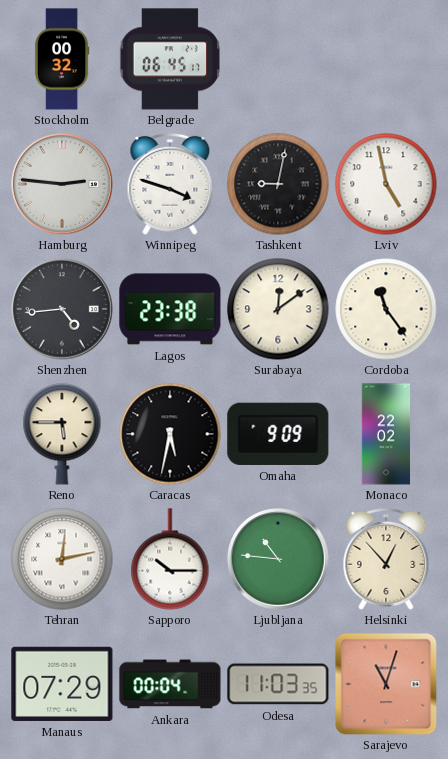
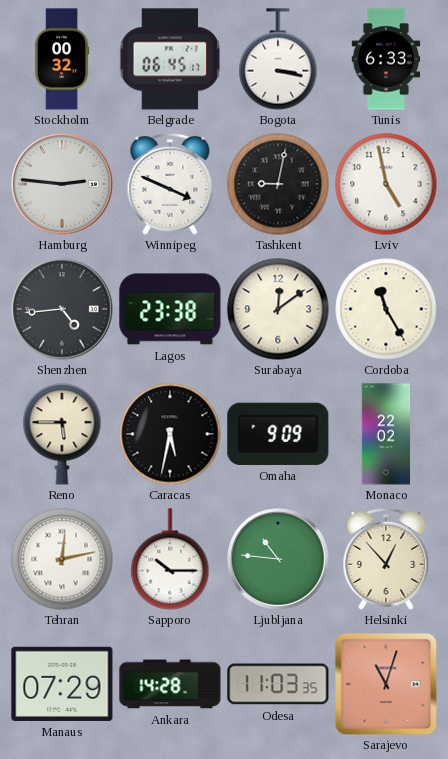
Bogota: none -> 3:17 (278, 59)
Tunis: none -> 6:33 (386, 59)
Winnipeg: 3:48 -> 3:49 (170, 184)
Cordoba: 11:24 -> 11:25 (386, 309)
Ankara: 00:04 -> 14:28 (170, 684)
